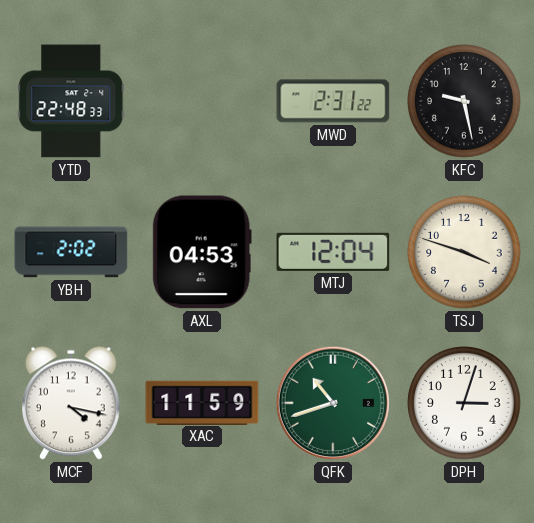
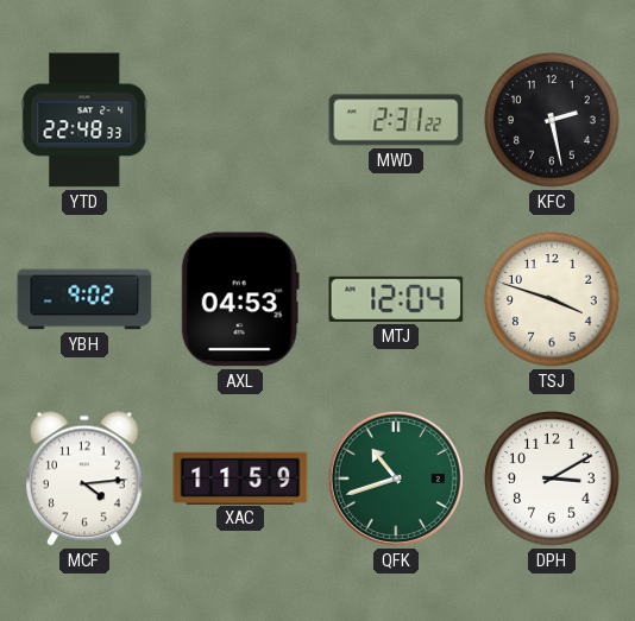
KFC: 9:28 -> 2:28 (552, 120)
YBH: 2:02 -> 9:02 (84, 299)
MCF: 4:17 -> 4:14 (86, 479)
DPH: 3:03 -> 3:10 (552, 479)
